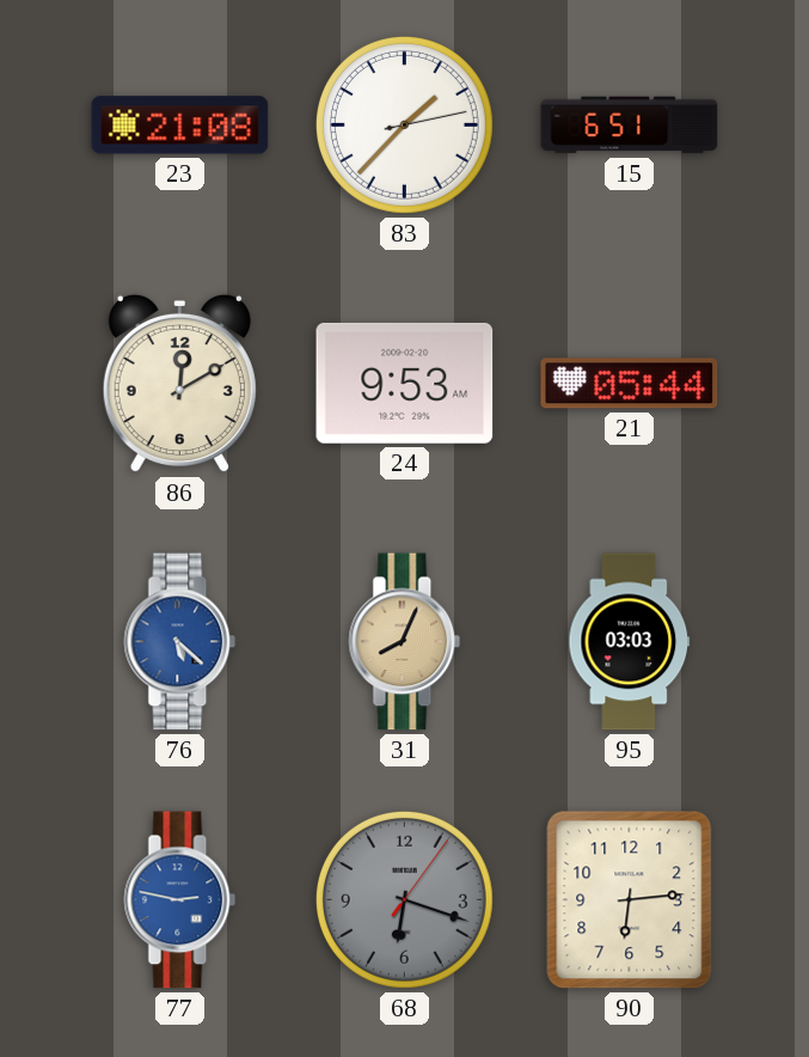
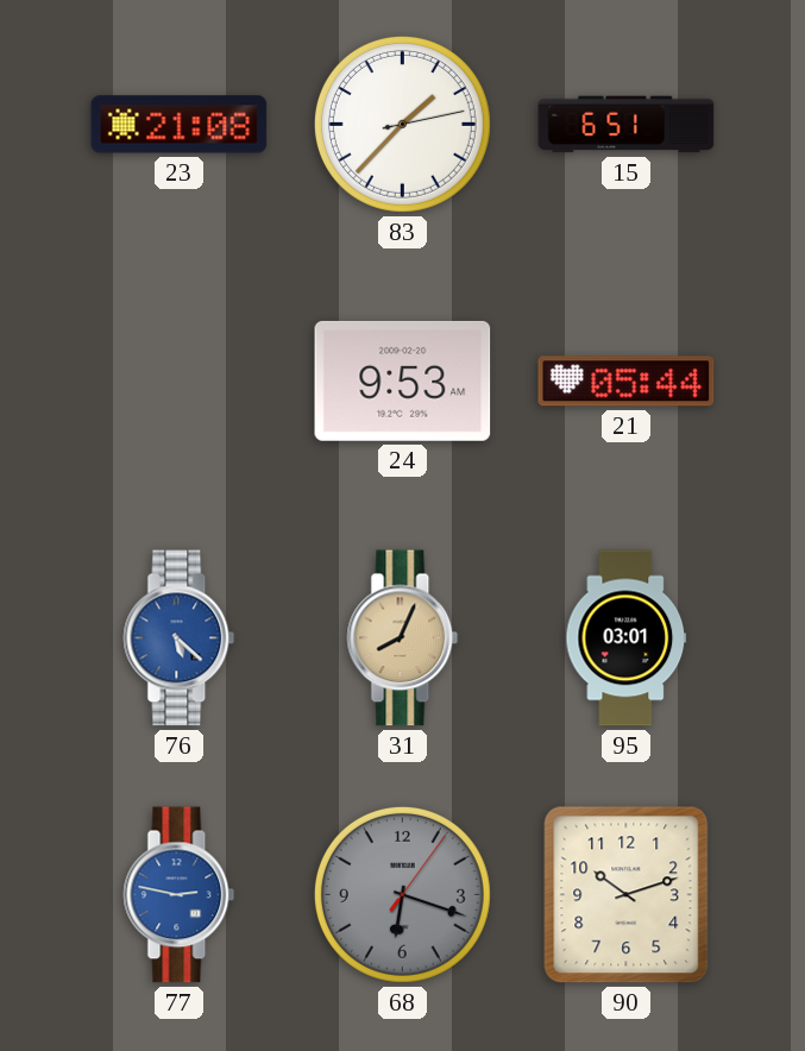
86: 12:10 -> none (179, 384)
95: 03:03 -> 03:01 (627, 638)
90: 6:14 -> 10:12 (627, 895)
